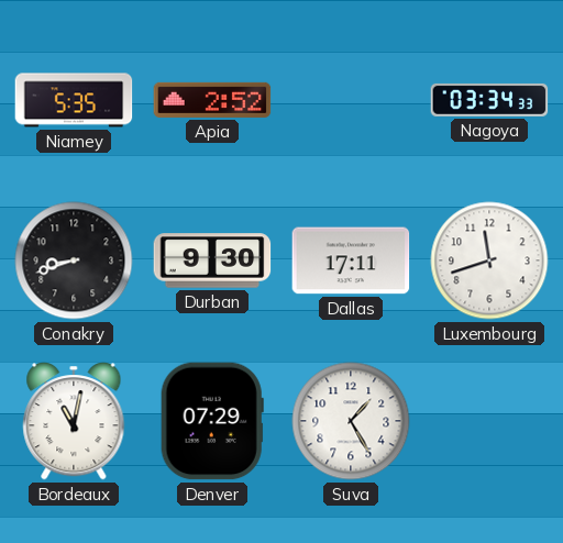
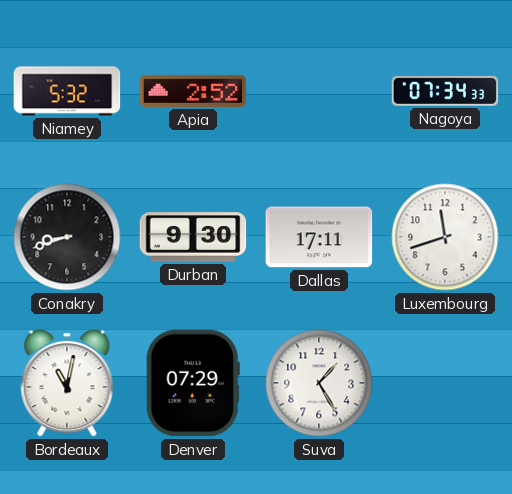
Niamey: 5:35 -> 5:32 (67, 91)
Nagoya: 03:34 -> 07:34 (445, 91)
